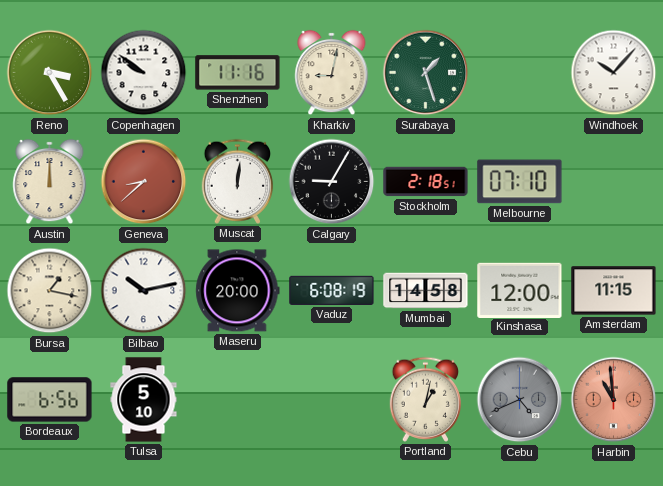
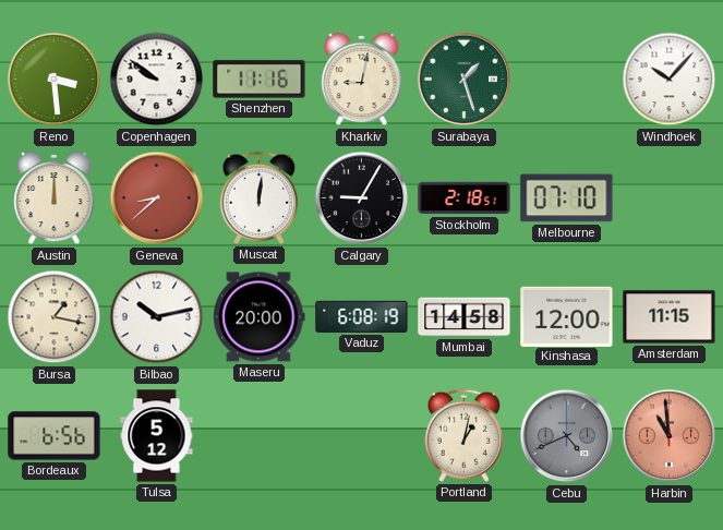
Reno: 3:25 -> 3:29 (55, 80)
Tulsa: 5:10 -> 5:12 (157, 436)
